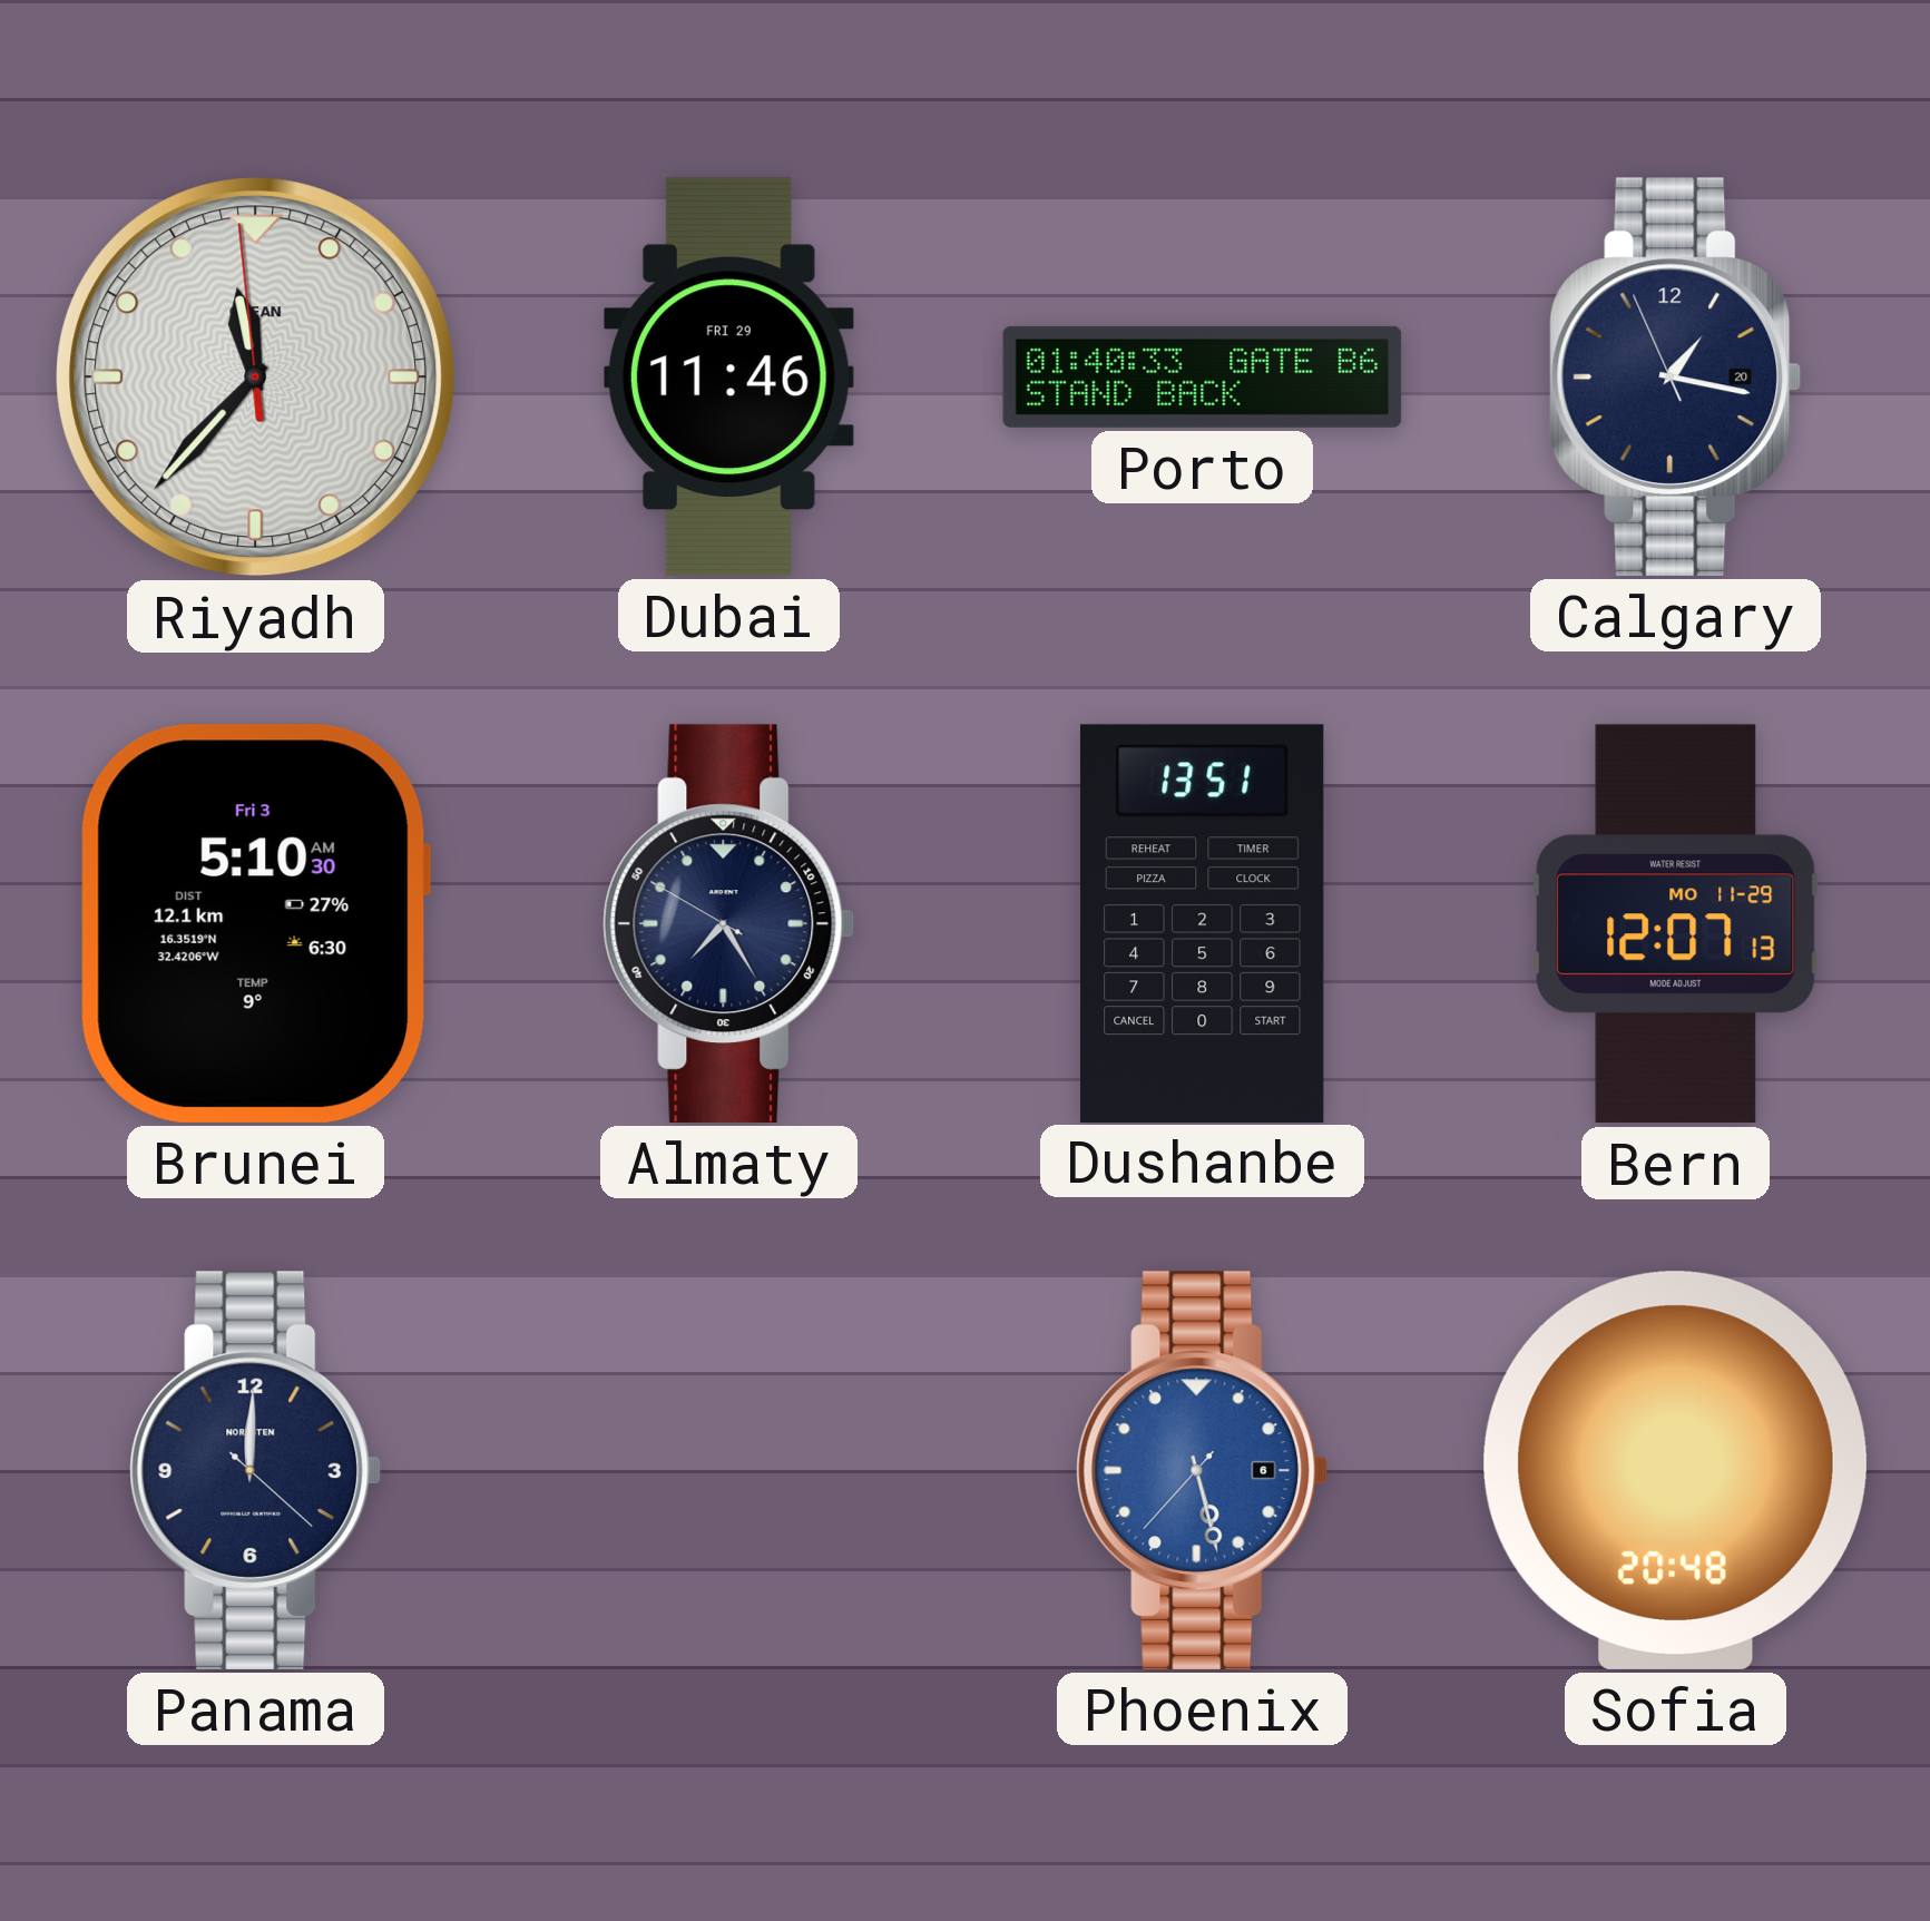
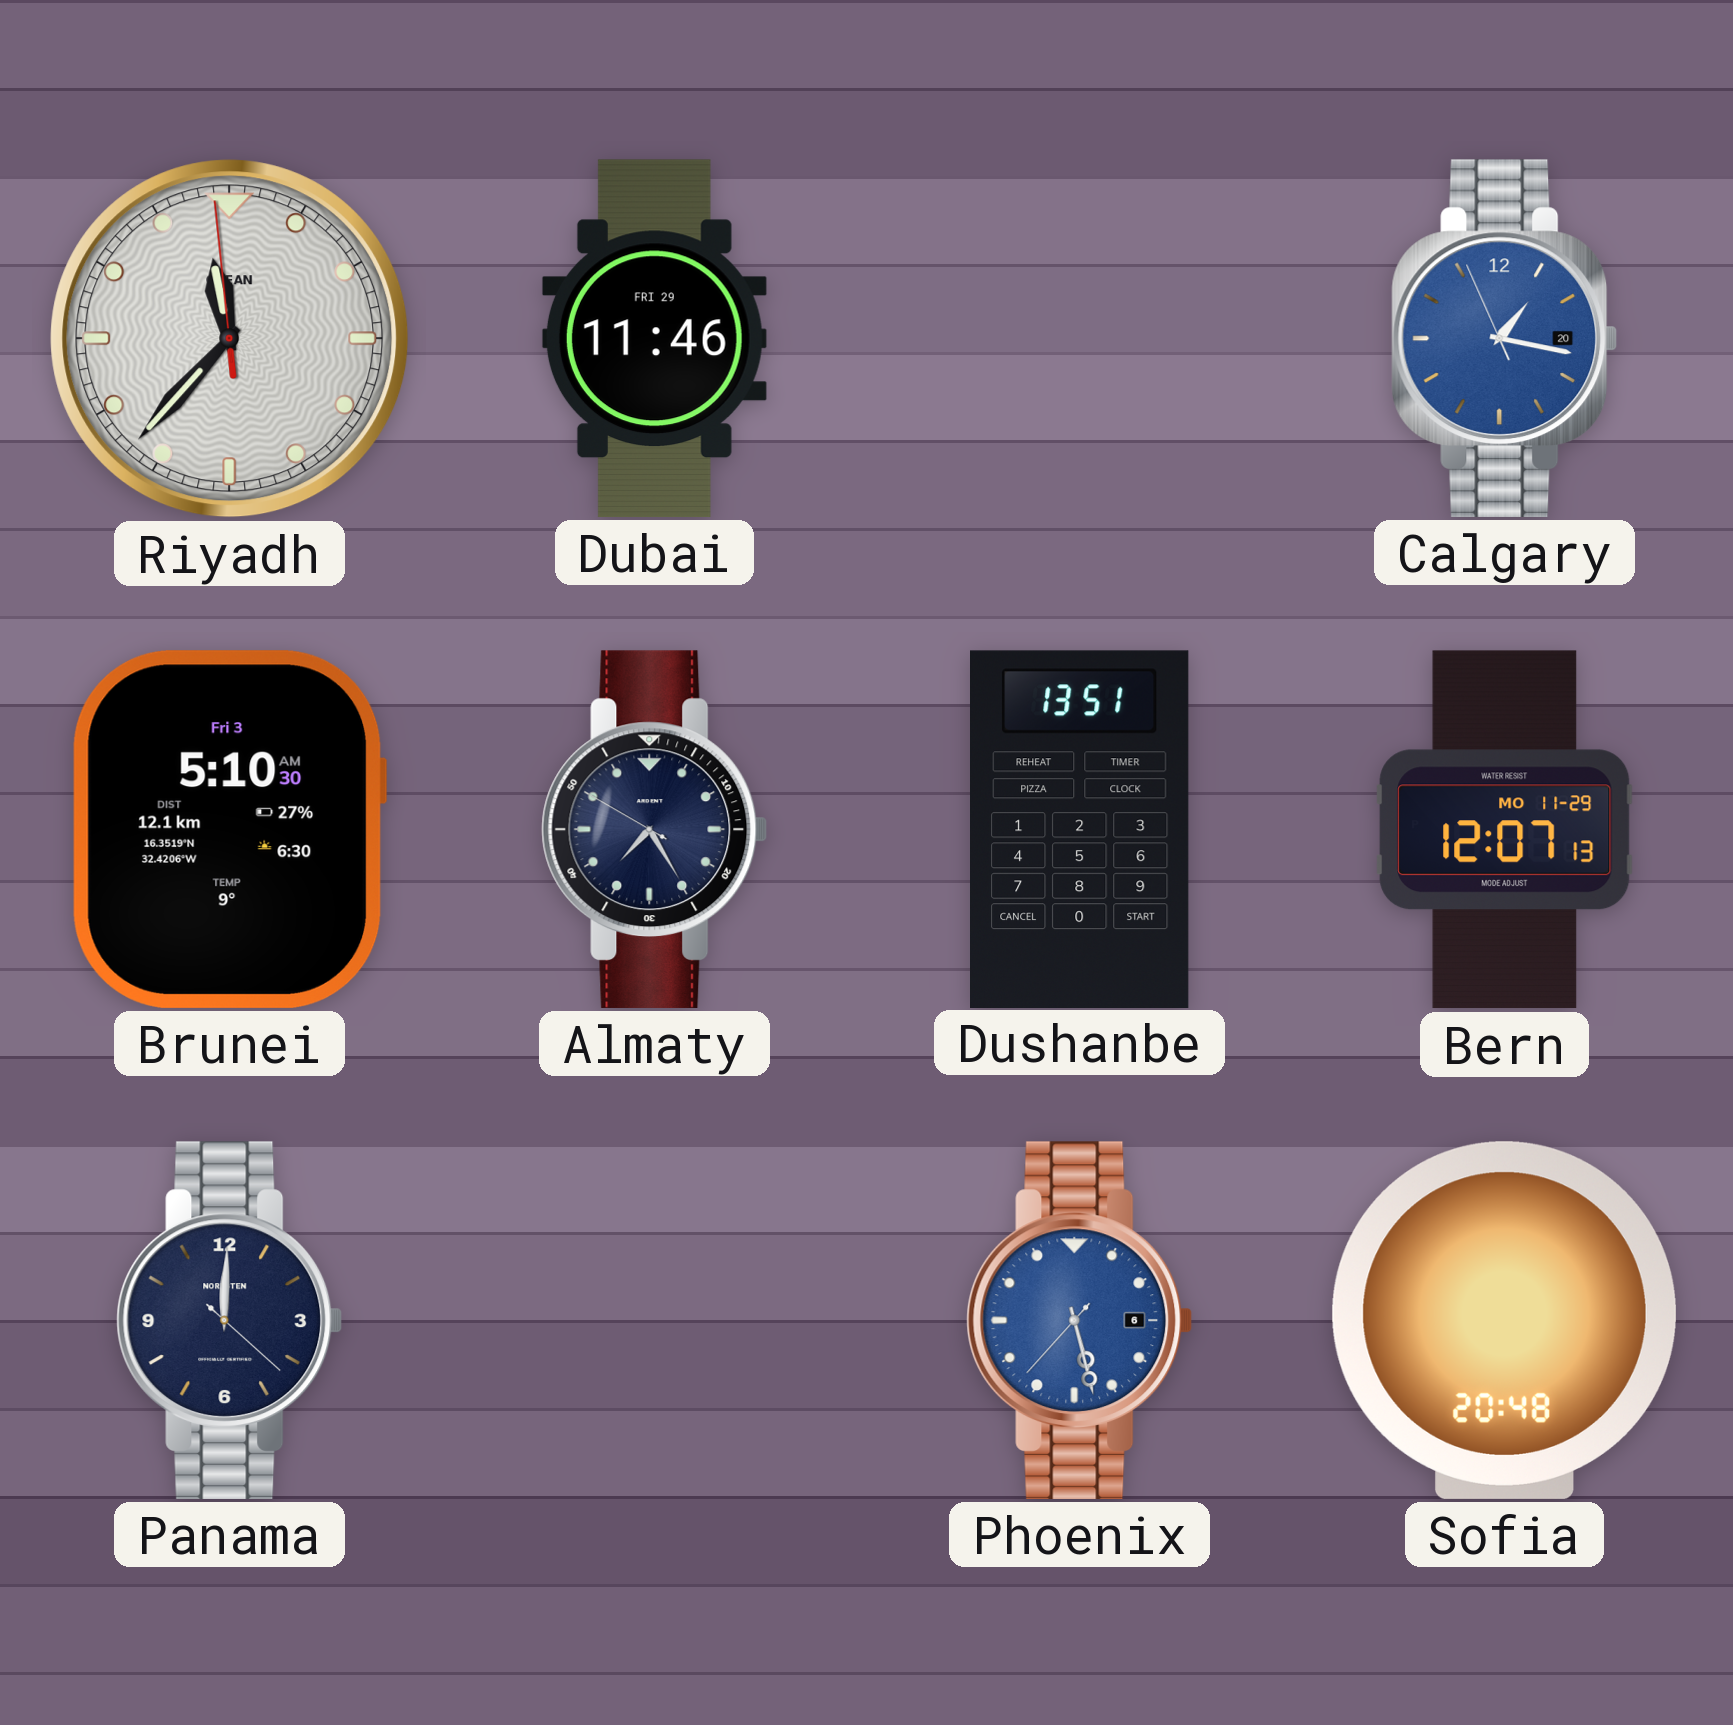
Porto: 01:40 -> none (1203, 376)
Calgary dial: navy -> blue (1505, 338)
